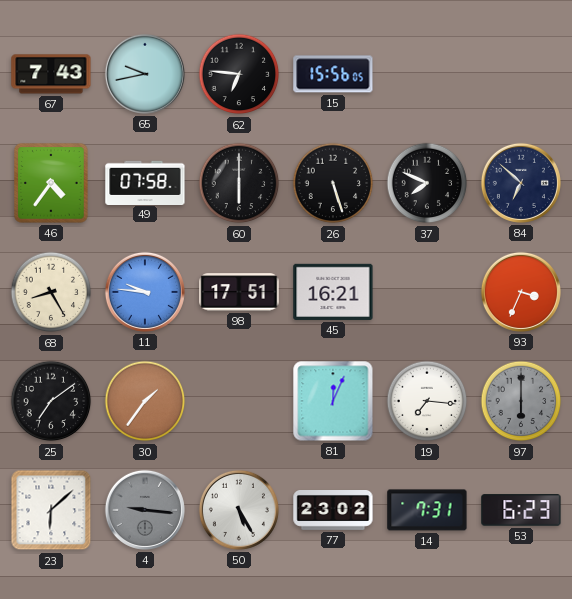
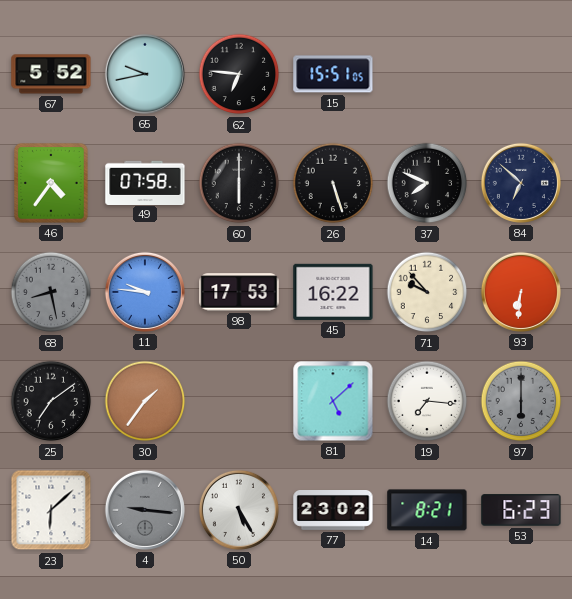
67: 7:43 -> 5:52 (51, 74)
15: 15:56 -> 15:51 (333, 74)
68: 8:25 -> 8:28 (51, 292)
68 dial: cream -> grey (51, 292)
98: 17:51 -> 17:53 (239, 292)
45: 16:21 -> 16:22 (333, 292)
71: none -> 9:53 (427, 292)
93: 3:34 -> 6:31 (521, 292)
81: 12:04 -> 5:08 (333, 401)
14: 7:31 -> 8:21 (427, 510)
